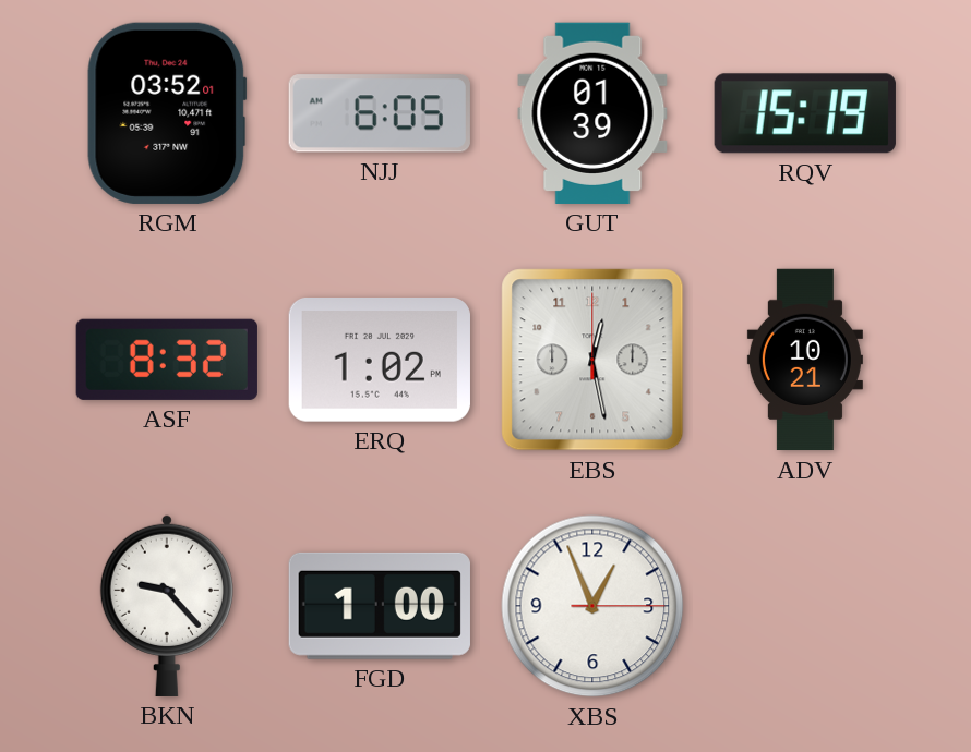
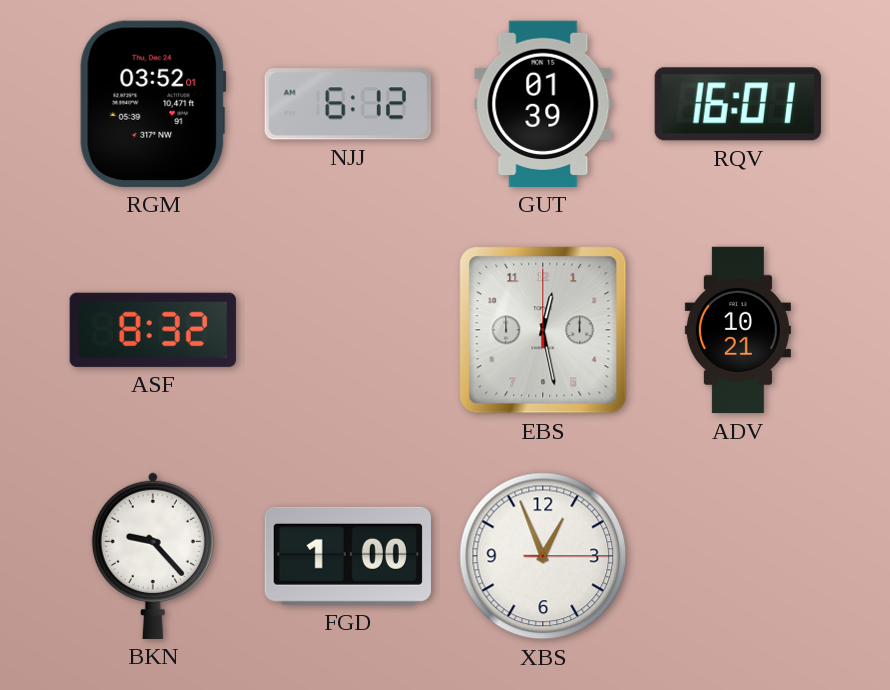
NJJ: 6:05 -> 6:12 (348, 104)
RQV: 15:19 -> 16:01 (738, 104)
ERQ: 1:02 -> none (380, 361)
